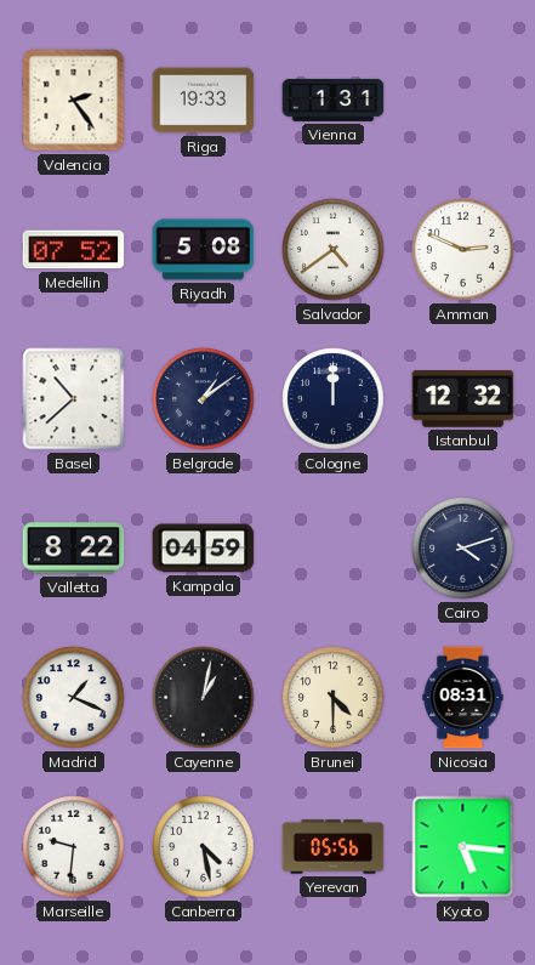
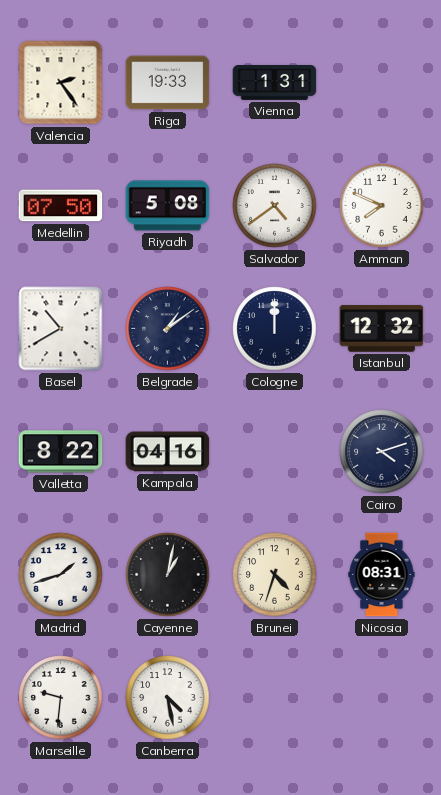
Medellin: 07:52 -> 07:50 (61, 206)
Amman: 2:49 -> 7:49 (382, 206)
Basel: 10:38 -> 10:40 (61, 329)
Kampala: 04:59 -> 04:16 (168, 452)
Madrid: 1:19 -> 1:42 (61, 575)
Brunei: 4:30 -> 4:33 (275, 575)
Yerevan: 05:56 -> none (334, 847)
Kyoto: 5:16 -> none (463, 847)
